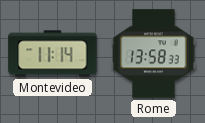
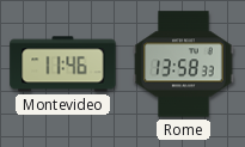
Montevideo: 11:14 -> 11:46 (63, 65)
